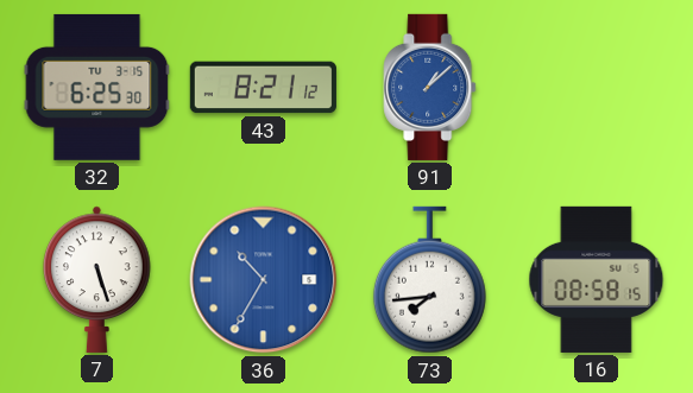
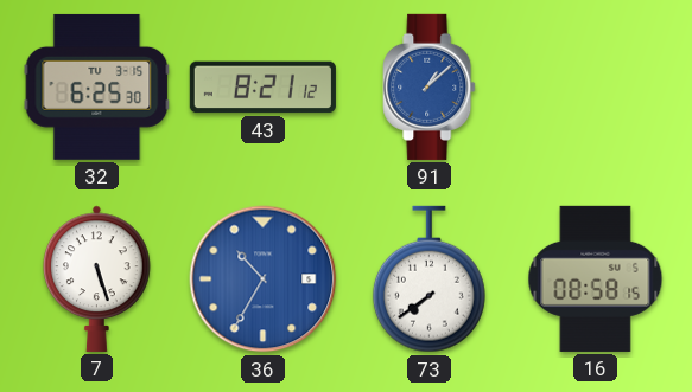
73: 7:44 -> 7:39 (428, 279)
